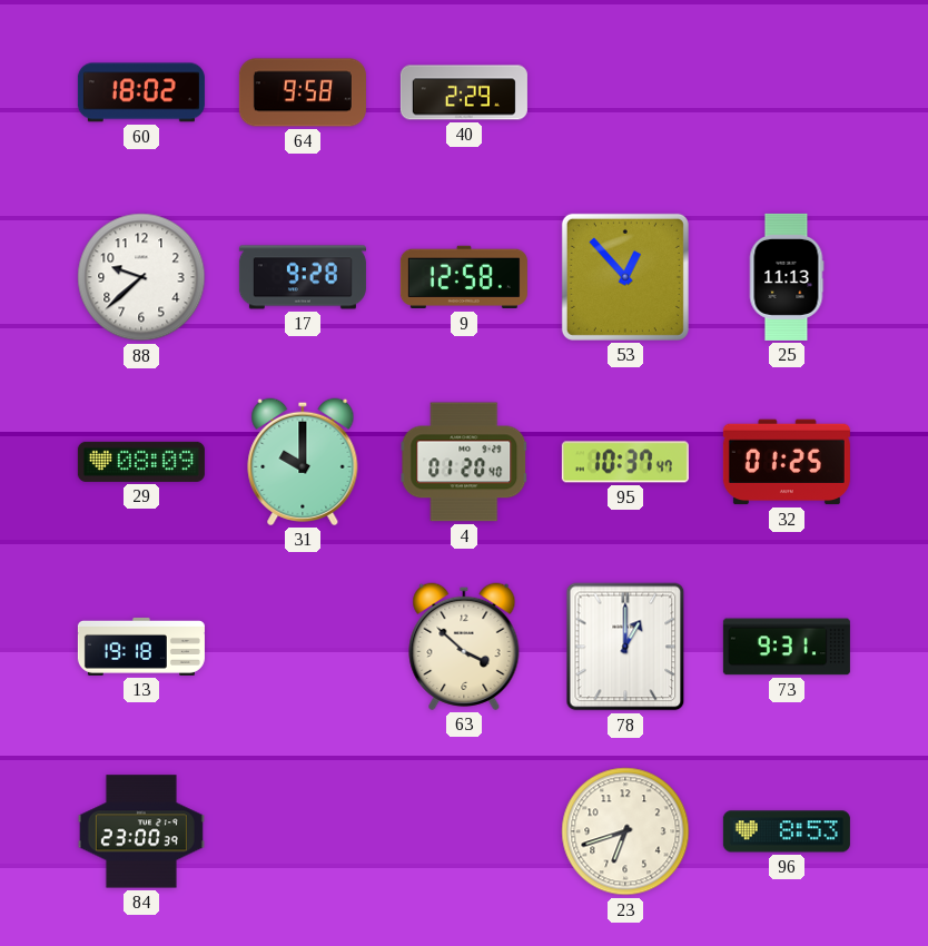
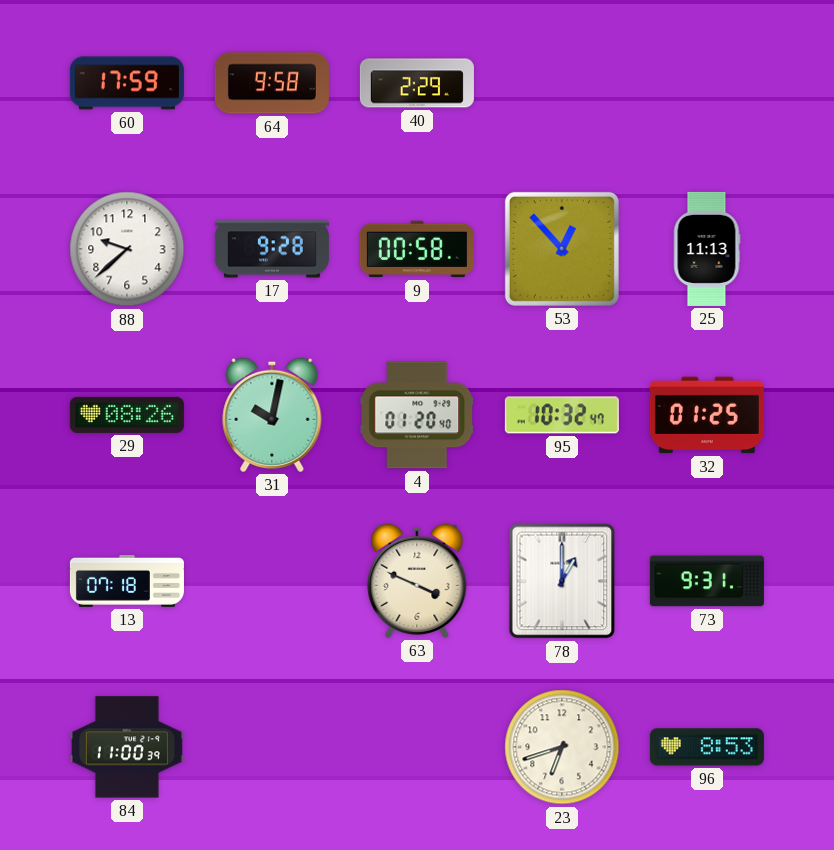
60: 18:02 -> 17:59 (127, 83)
9: 12:58 -> 00:58 (417, 249)
29: 08:09 -> 08:26 (127, 415)
31: 10:00 -> 10:02 (272, 415)
95: 10:37 -> 10:32 (562, 415)
13: 19:18 -> 07:18 (127, 581)
63: 3:52 -> 3:49 (417, 581)
84: 23:00 -> 11:00 (127, 747)
